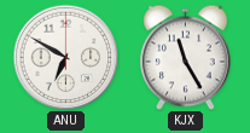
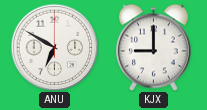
KJX: 11:25 -> 9:00 (153, 47)
